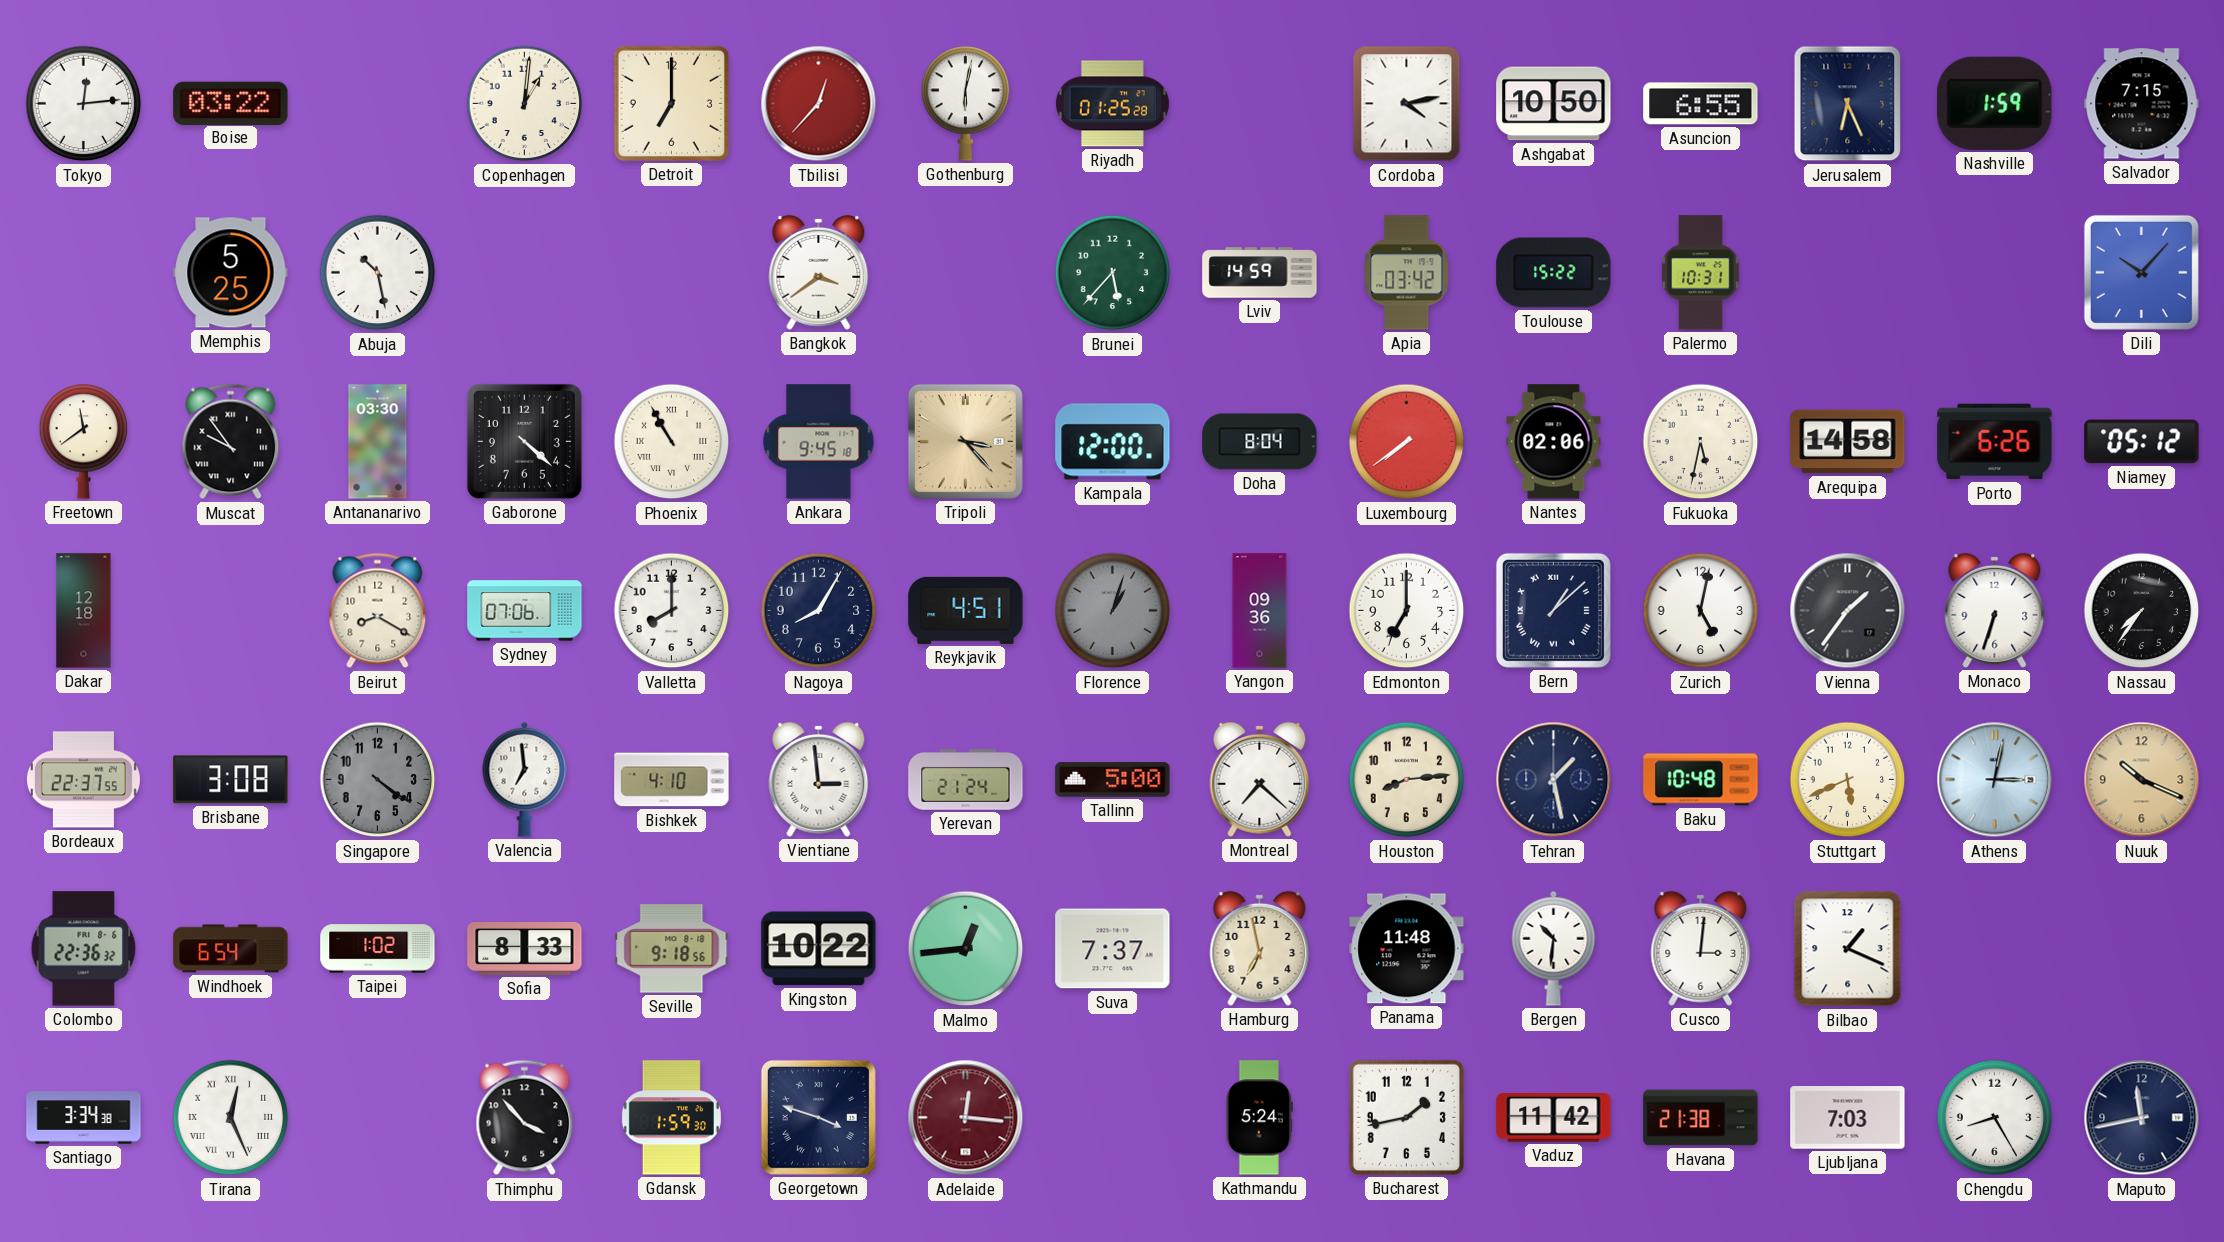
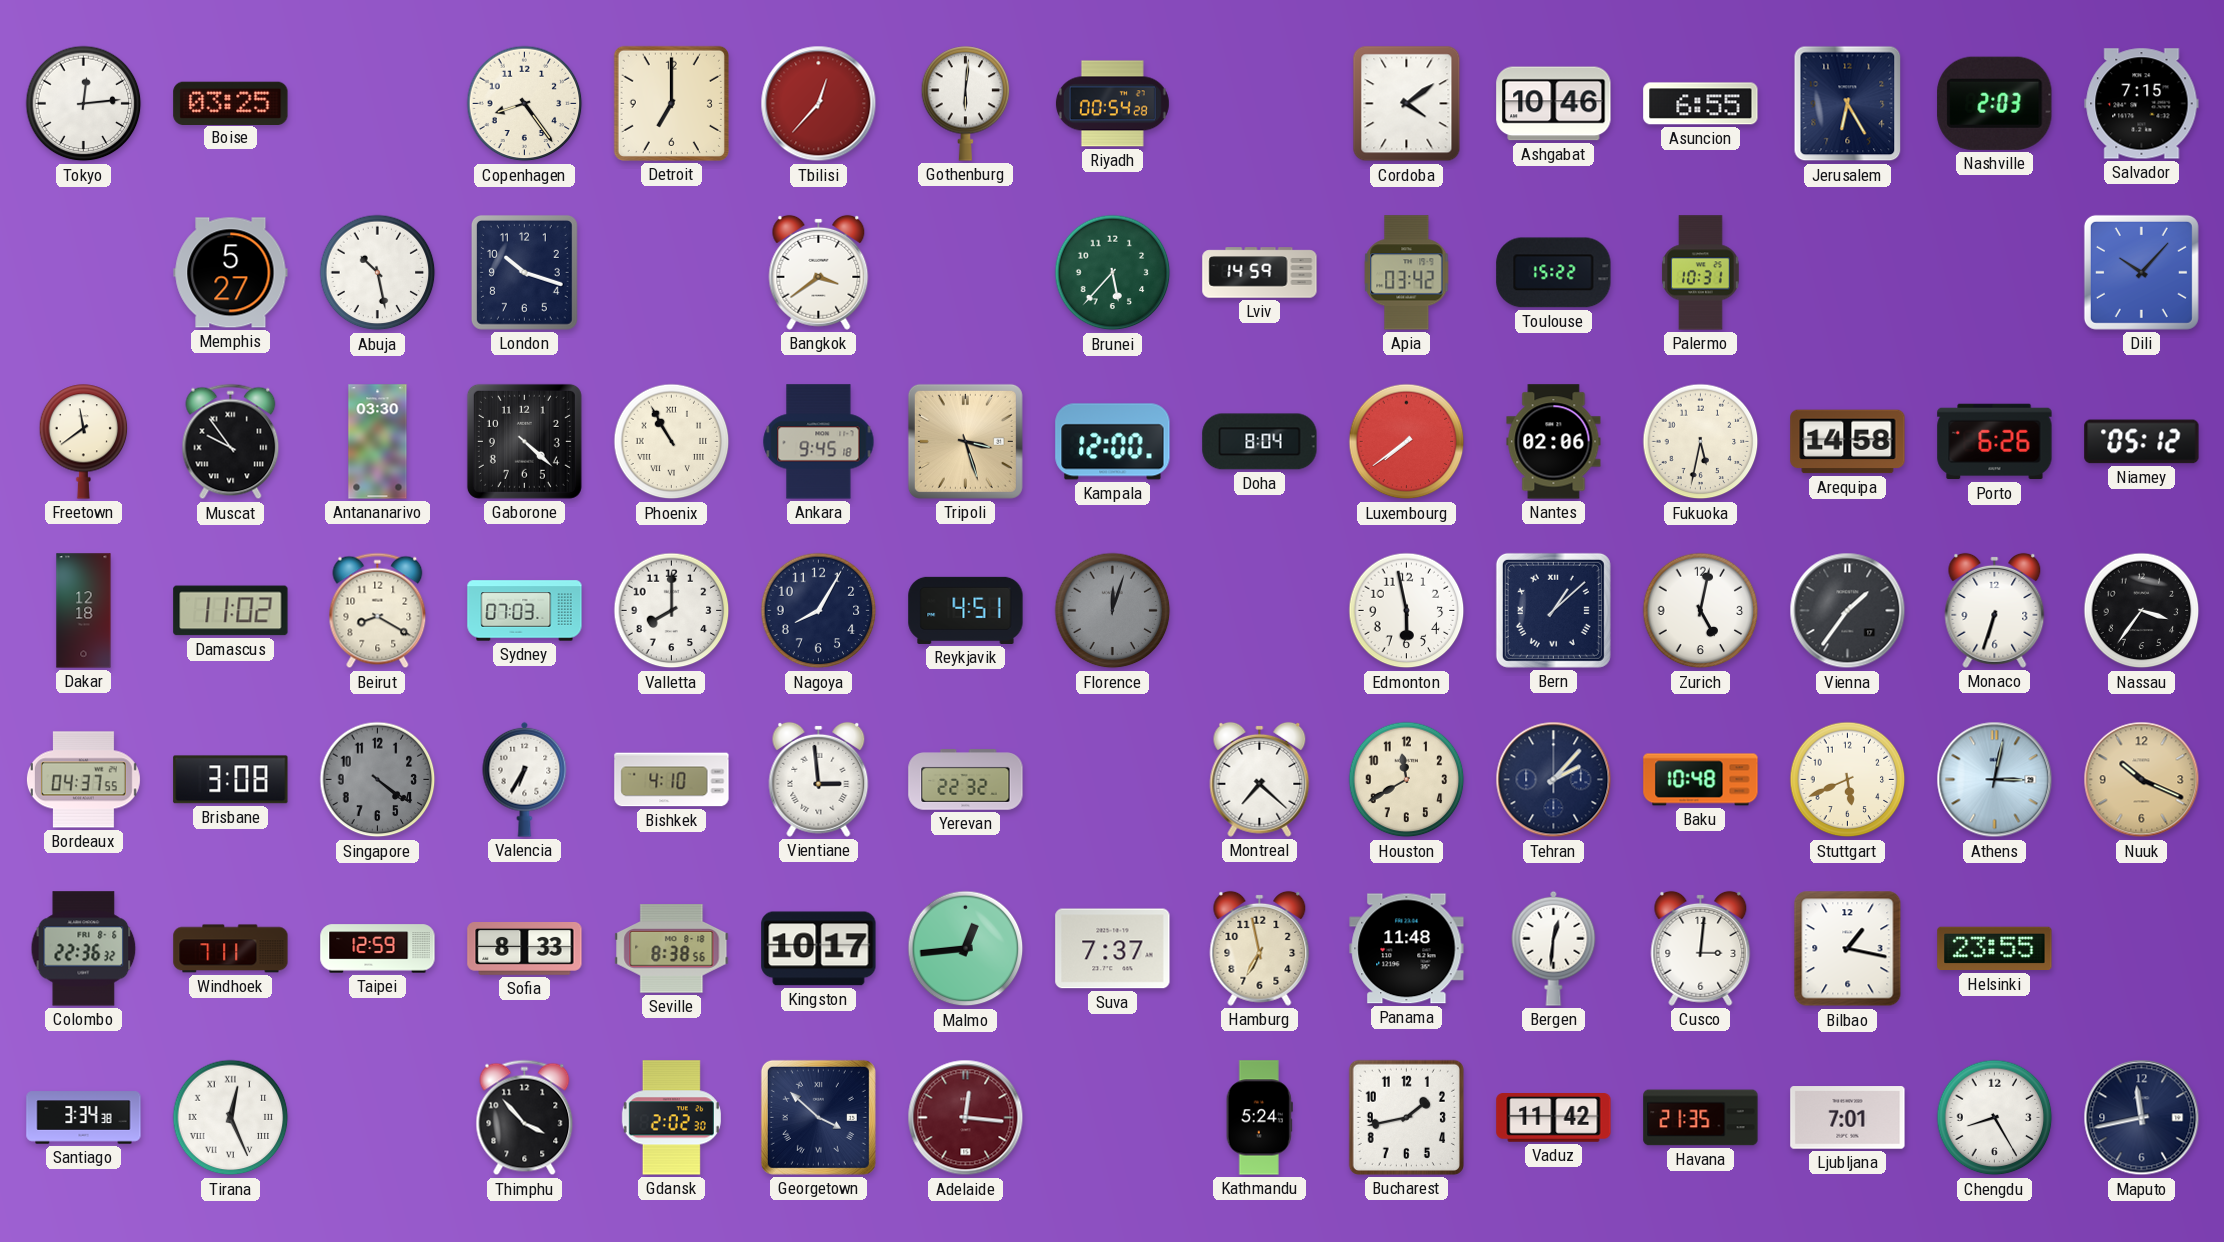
Boise: 03:22 -> 03:25 (231, 103)
Copenhagen: 1:01 -> 8:24 (525, 104)
Gothenburg: 6:02 -> 6:01 (966, 104)
Riyadh: 01:25 -> 00:54 (1112, 104)
Cordoba: 4:13 -> 4:09 (1407, 104)
Ashgabat: 10:50 -> 10:46 (1554, 104)
Jerusalem: 6:26 -> 6:25 (1848, 104)
Nashville: 1:59 -> 2:03 (1995, 103)
Memphis: 5:25 -> 5:27 (231, 273)
London: none -> 10:18 (524, 272)
Tripoli: 3:23 -> 3:27 (965, 441)
Damascus: none -> 11:02 (231, 611)
Sydney: 07:06 -> 07:03 (525, 611)
Florence: 1:03 -> 12:03 (1113, 611)
Yangon: 09:36 -> none (1260, 611)
Edmonton: 7:00 -> 5:58 (1407, 611)
Nassau: 7:36 -> 3:36 (2142, 611)
Bordeaux: 22:37 -> 04:37 (83, 780)
Valencia: 6:59 -> 6:35 (525, 779)
Yerevan: 21:24 -> 22:32 (966, 780)
Tallinn: 5:00 -> none (1113, 780)
Houston: 8:14 -> 11:40 (1407, 780)
Tehran: 1:28 -> 2:07 (1554, 780)
Windhoek: 6:54 -> 7:11 (231, 949)
Taipei: 1:02 -> 12:59 (378, 949)
Seville: 9:18 -> 8:38 (672, 949)
Kingston: 10:22 -> 10:17 (819, 949)
Bergen: 10:31 -> 12:31 (1554, 948)
Bilbao: 1:19 -> 1:17 (1848, 949)
Helsinki: none -> 23:55 (1995, 949)
Gdansk: 1:59 -> 2:02 (671, 1118)
Georgetown: 3:48 -> 3:52 (818, 1117)
Havana: 21:38 -> 21:35 (1701, 1118)
Ljubljana: 7:03 -> 7:01 (1848, 1118)
